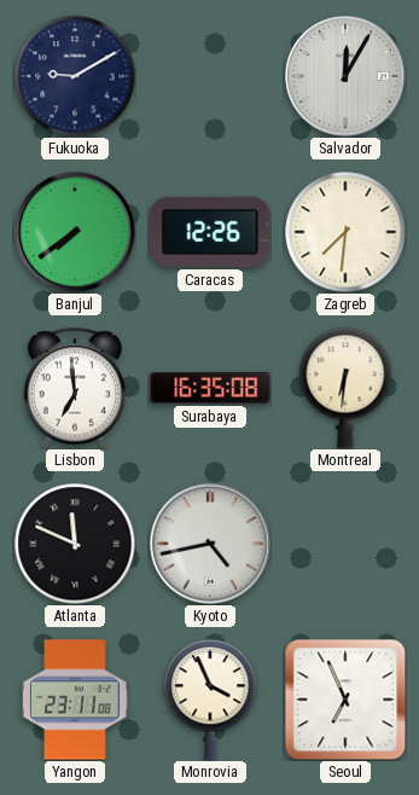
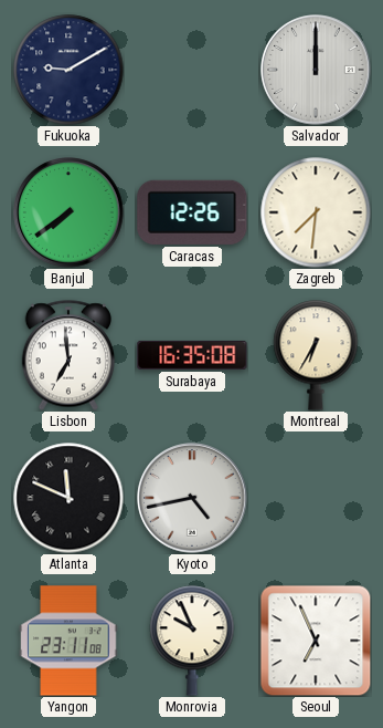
Salvador: 12:05 -> 12:00 (316, 70)
Montreal: 6:31 -> 6:35 (316, 355)
Monrovia: 3:56 -> 9:56 (192, 641)
